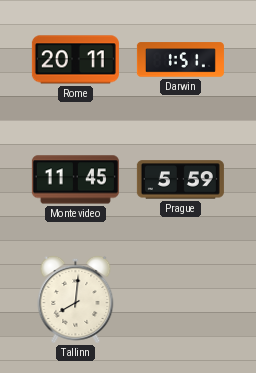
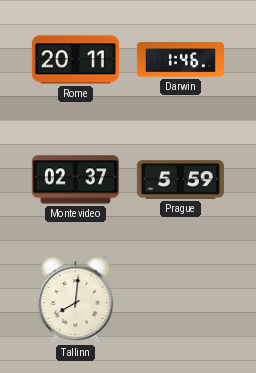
Darwin: 1:51 -> 1:46 (180, 60)
Montevideo: 11:45 -> 02:37 (75, 180)
